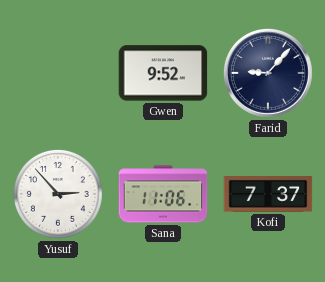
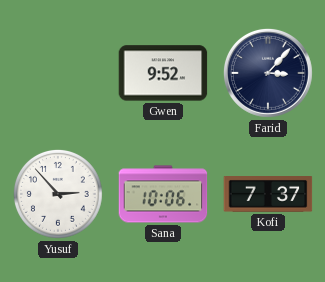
Farid: 9:07 -> 3:07 (268, 73)
Sana: 11:06 -> 10:06 (163, 194)
